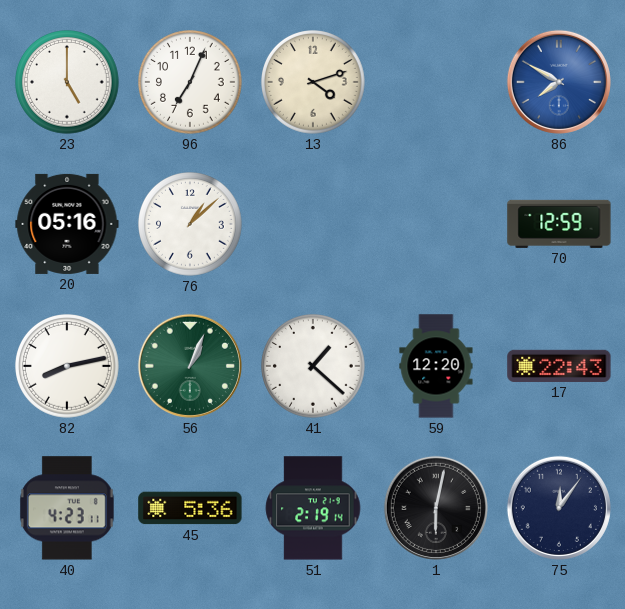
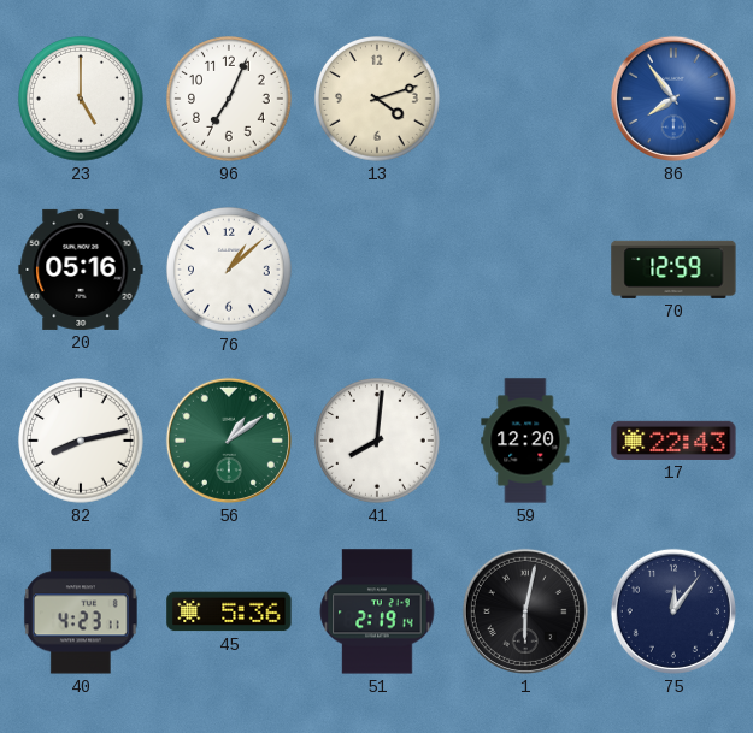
86: 7:50 -> 7:54 (673, 99)
56: 1:04 -> 1:09 (229, 441)
41: 1:22 -> 8:01 (378, 442)
